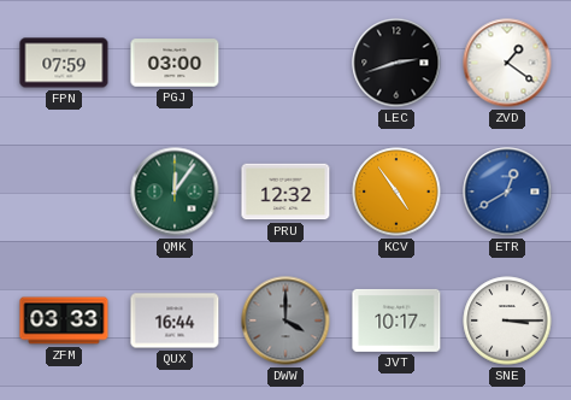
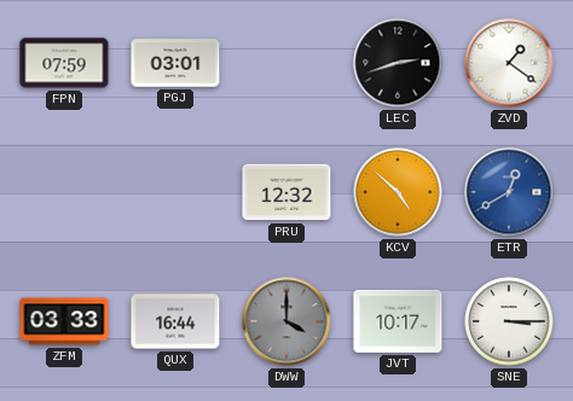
PGJ: 03:00 -> 03:01 (175, 63)
QMK: 12:06 -> none (175, 192)
KCV: 4:54 -> 4:52 (398, 192)
